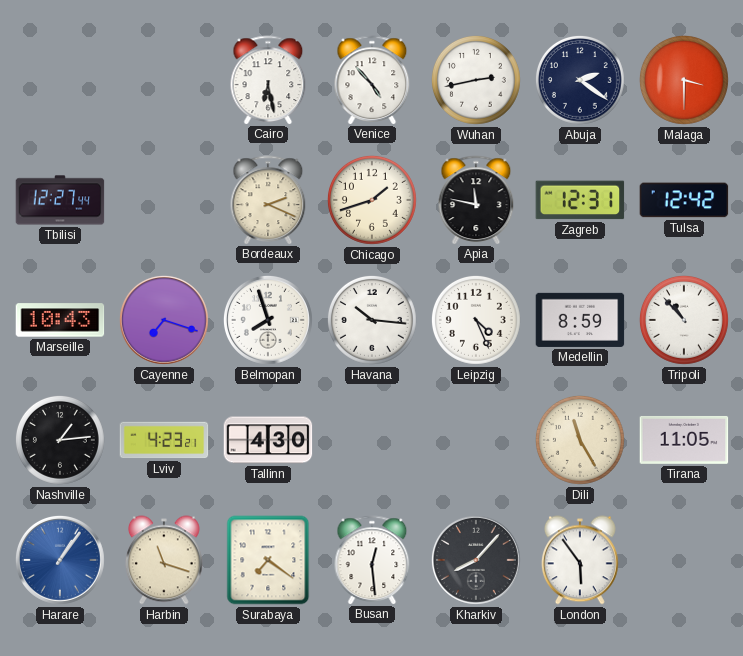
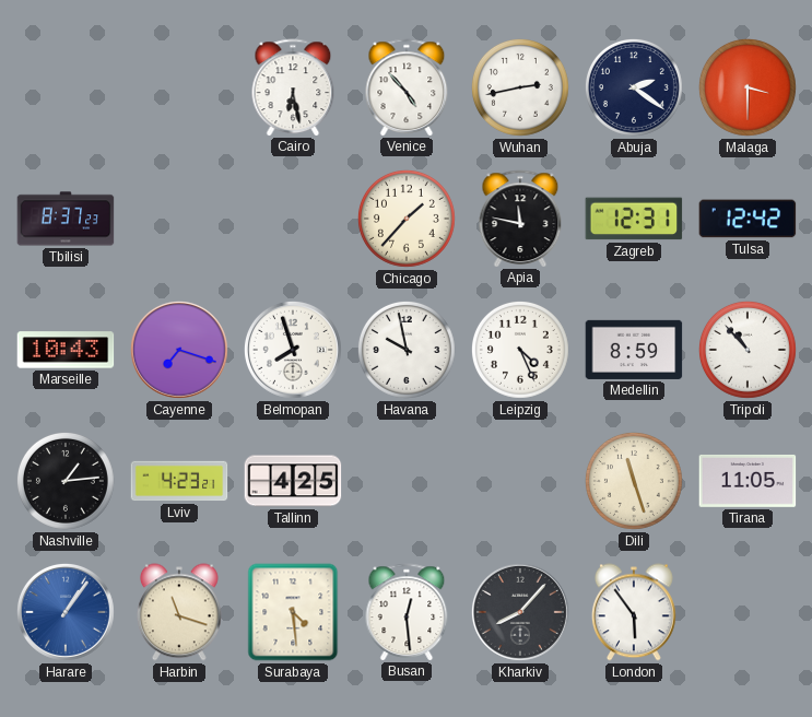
Tbilisi: 12:27 -> 8:37 (66, 219)
Bordeaux: 2:19 -> none (268, 200)
Chicago: 1:42 -> 1:37 (407, 219)
Havana: 10:16 -> 9:58 (407, 350)
Tallinn: 4:30 -> 4:25 (293, 481)
Dili: 11:25 -> 11:27 (634, 481)
Surabaya: 7:21 -> 4:29 (293, 612)
